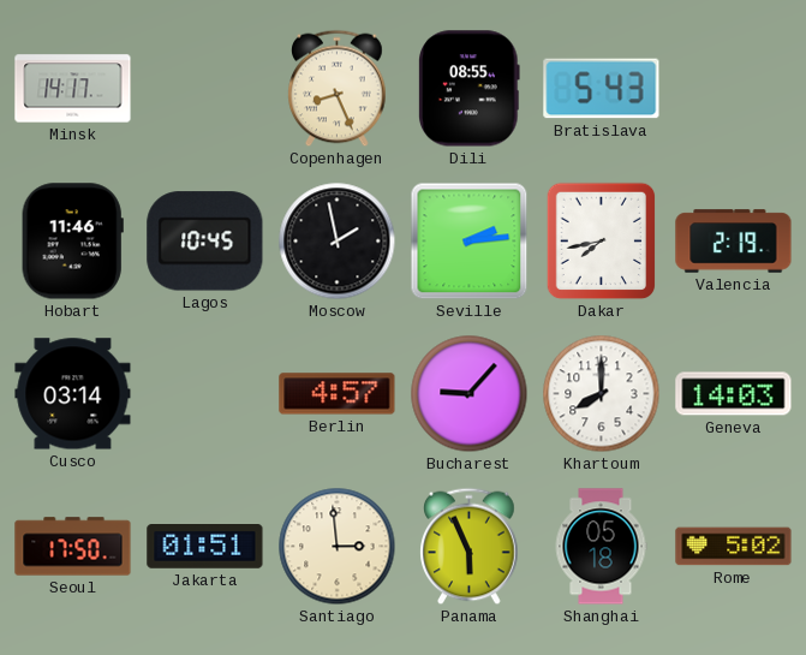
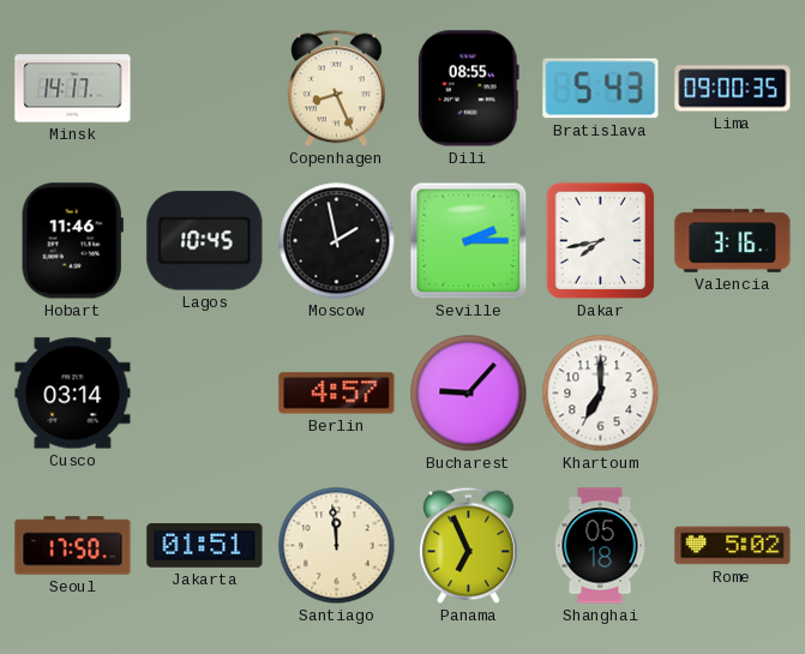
Lima: none -> 09:00 (733, 89)
Seville: 2:14 -> 2:15 (469, 241)
Valencia: 2:19 -> 3:16 (733, 241)
Khartoum: 8:00 -> 7:00 (601, 394)
Geneva: 14:03 -> none (734, 394)
Santiago: 2:59 -> 11:59 (337, 546)
Panama: 5:56 -> 6:56 (469, 546)
